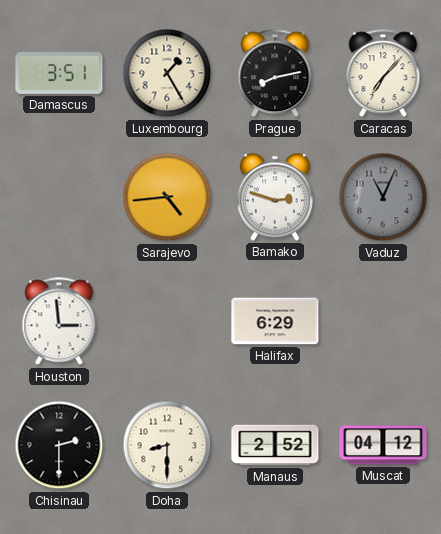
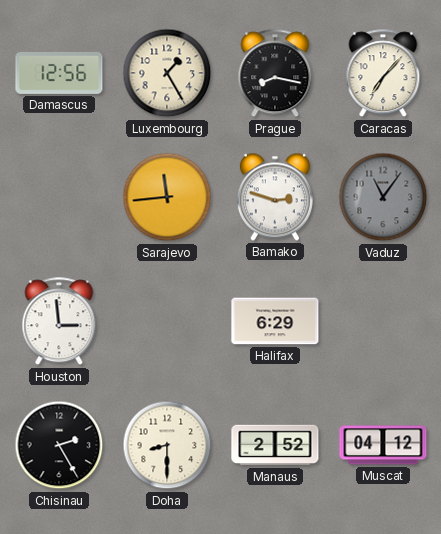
Damascus: 3:51 -> 12:56 (59, 73)
Prague: 8:13 -> 8:17 (275, 74)
Sarajevo: 4:44 -> 11:44 (167, 197)
Vaduz: 11:04 -> 11:06 (383, 197)
Chisinau: 2:30 -> 2:25 (59, 445)
